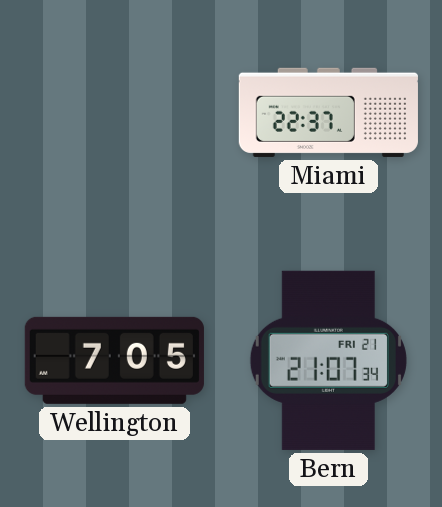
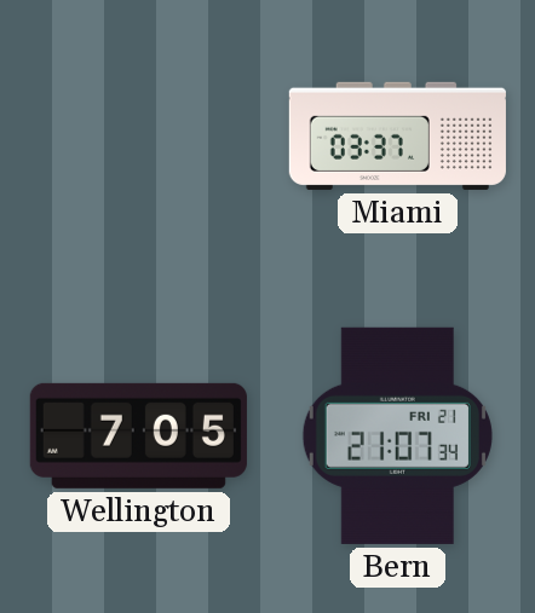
Miami: 22:37 -> 03:37 (397, 135)
